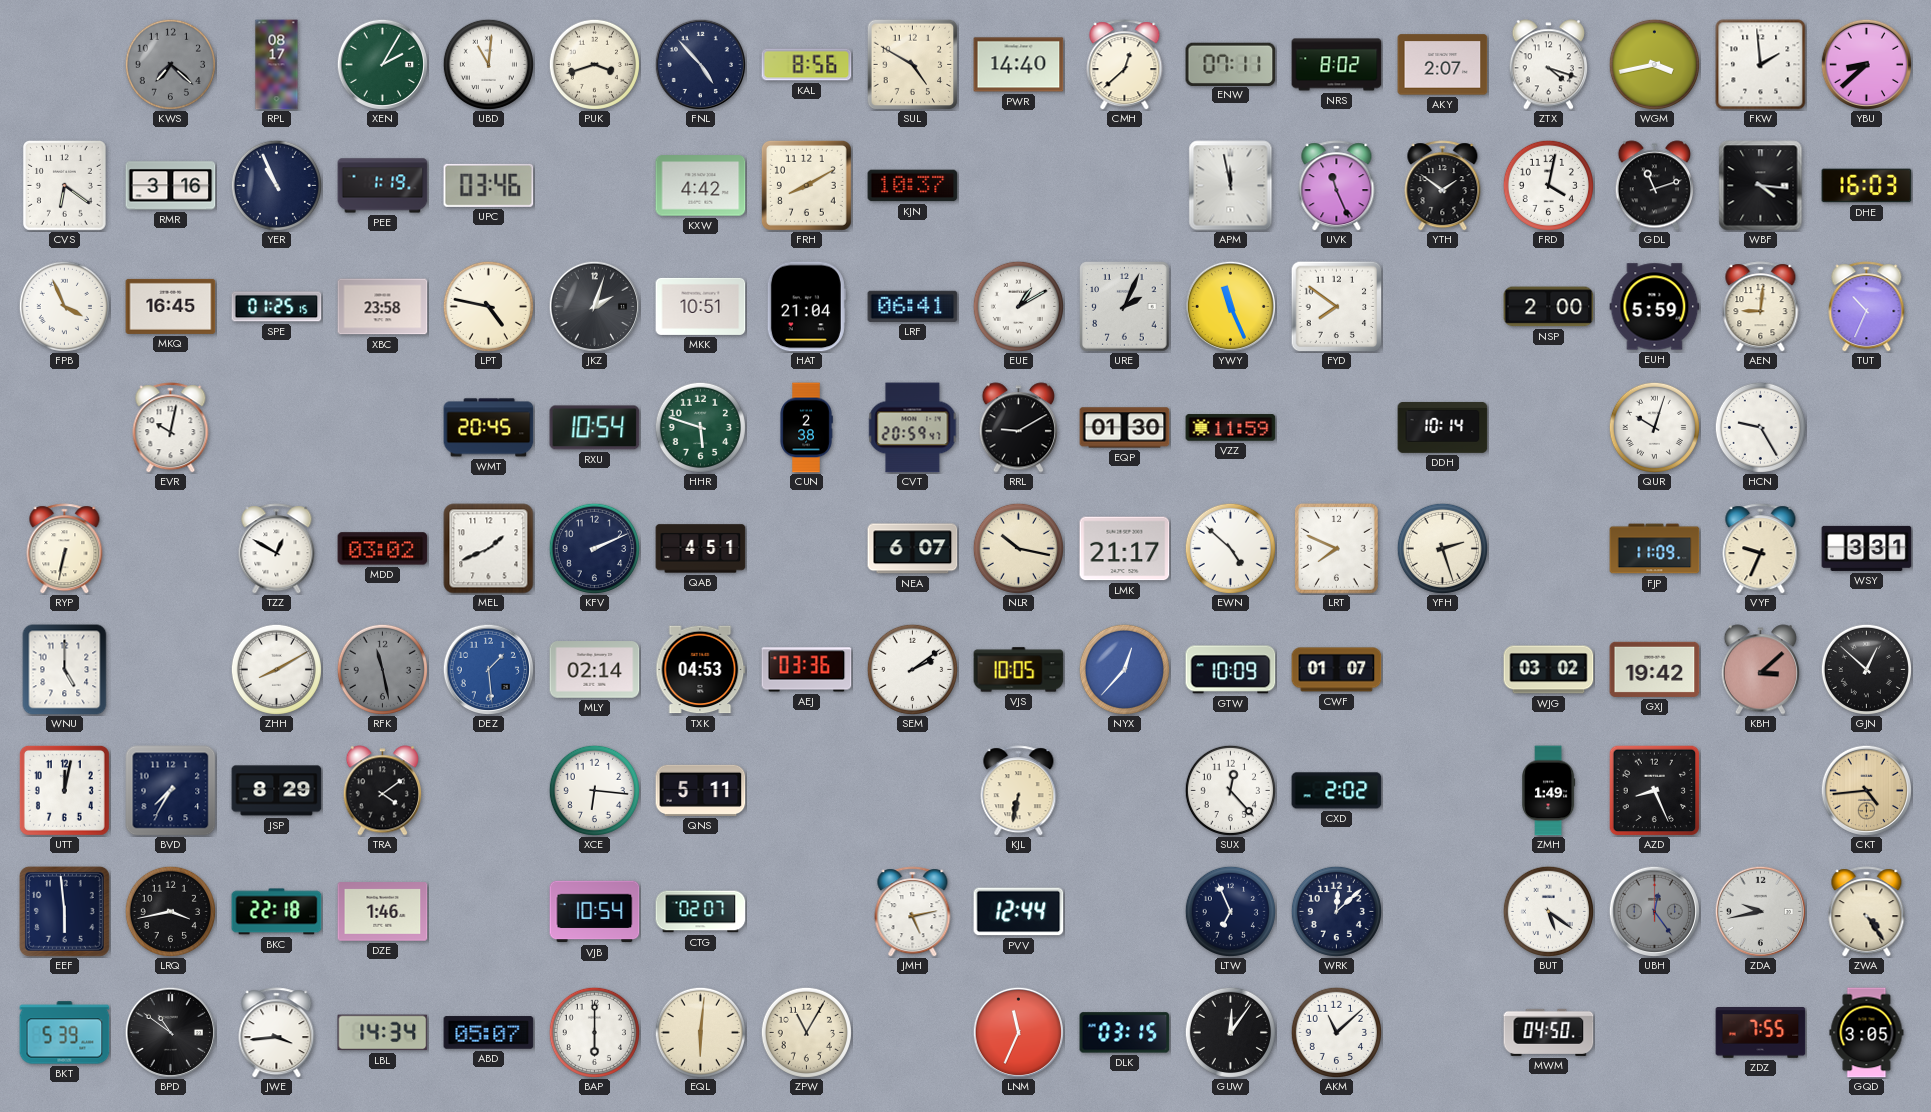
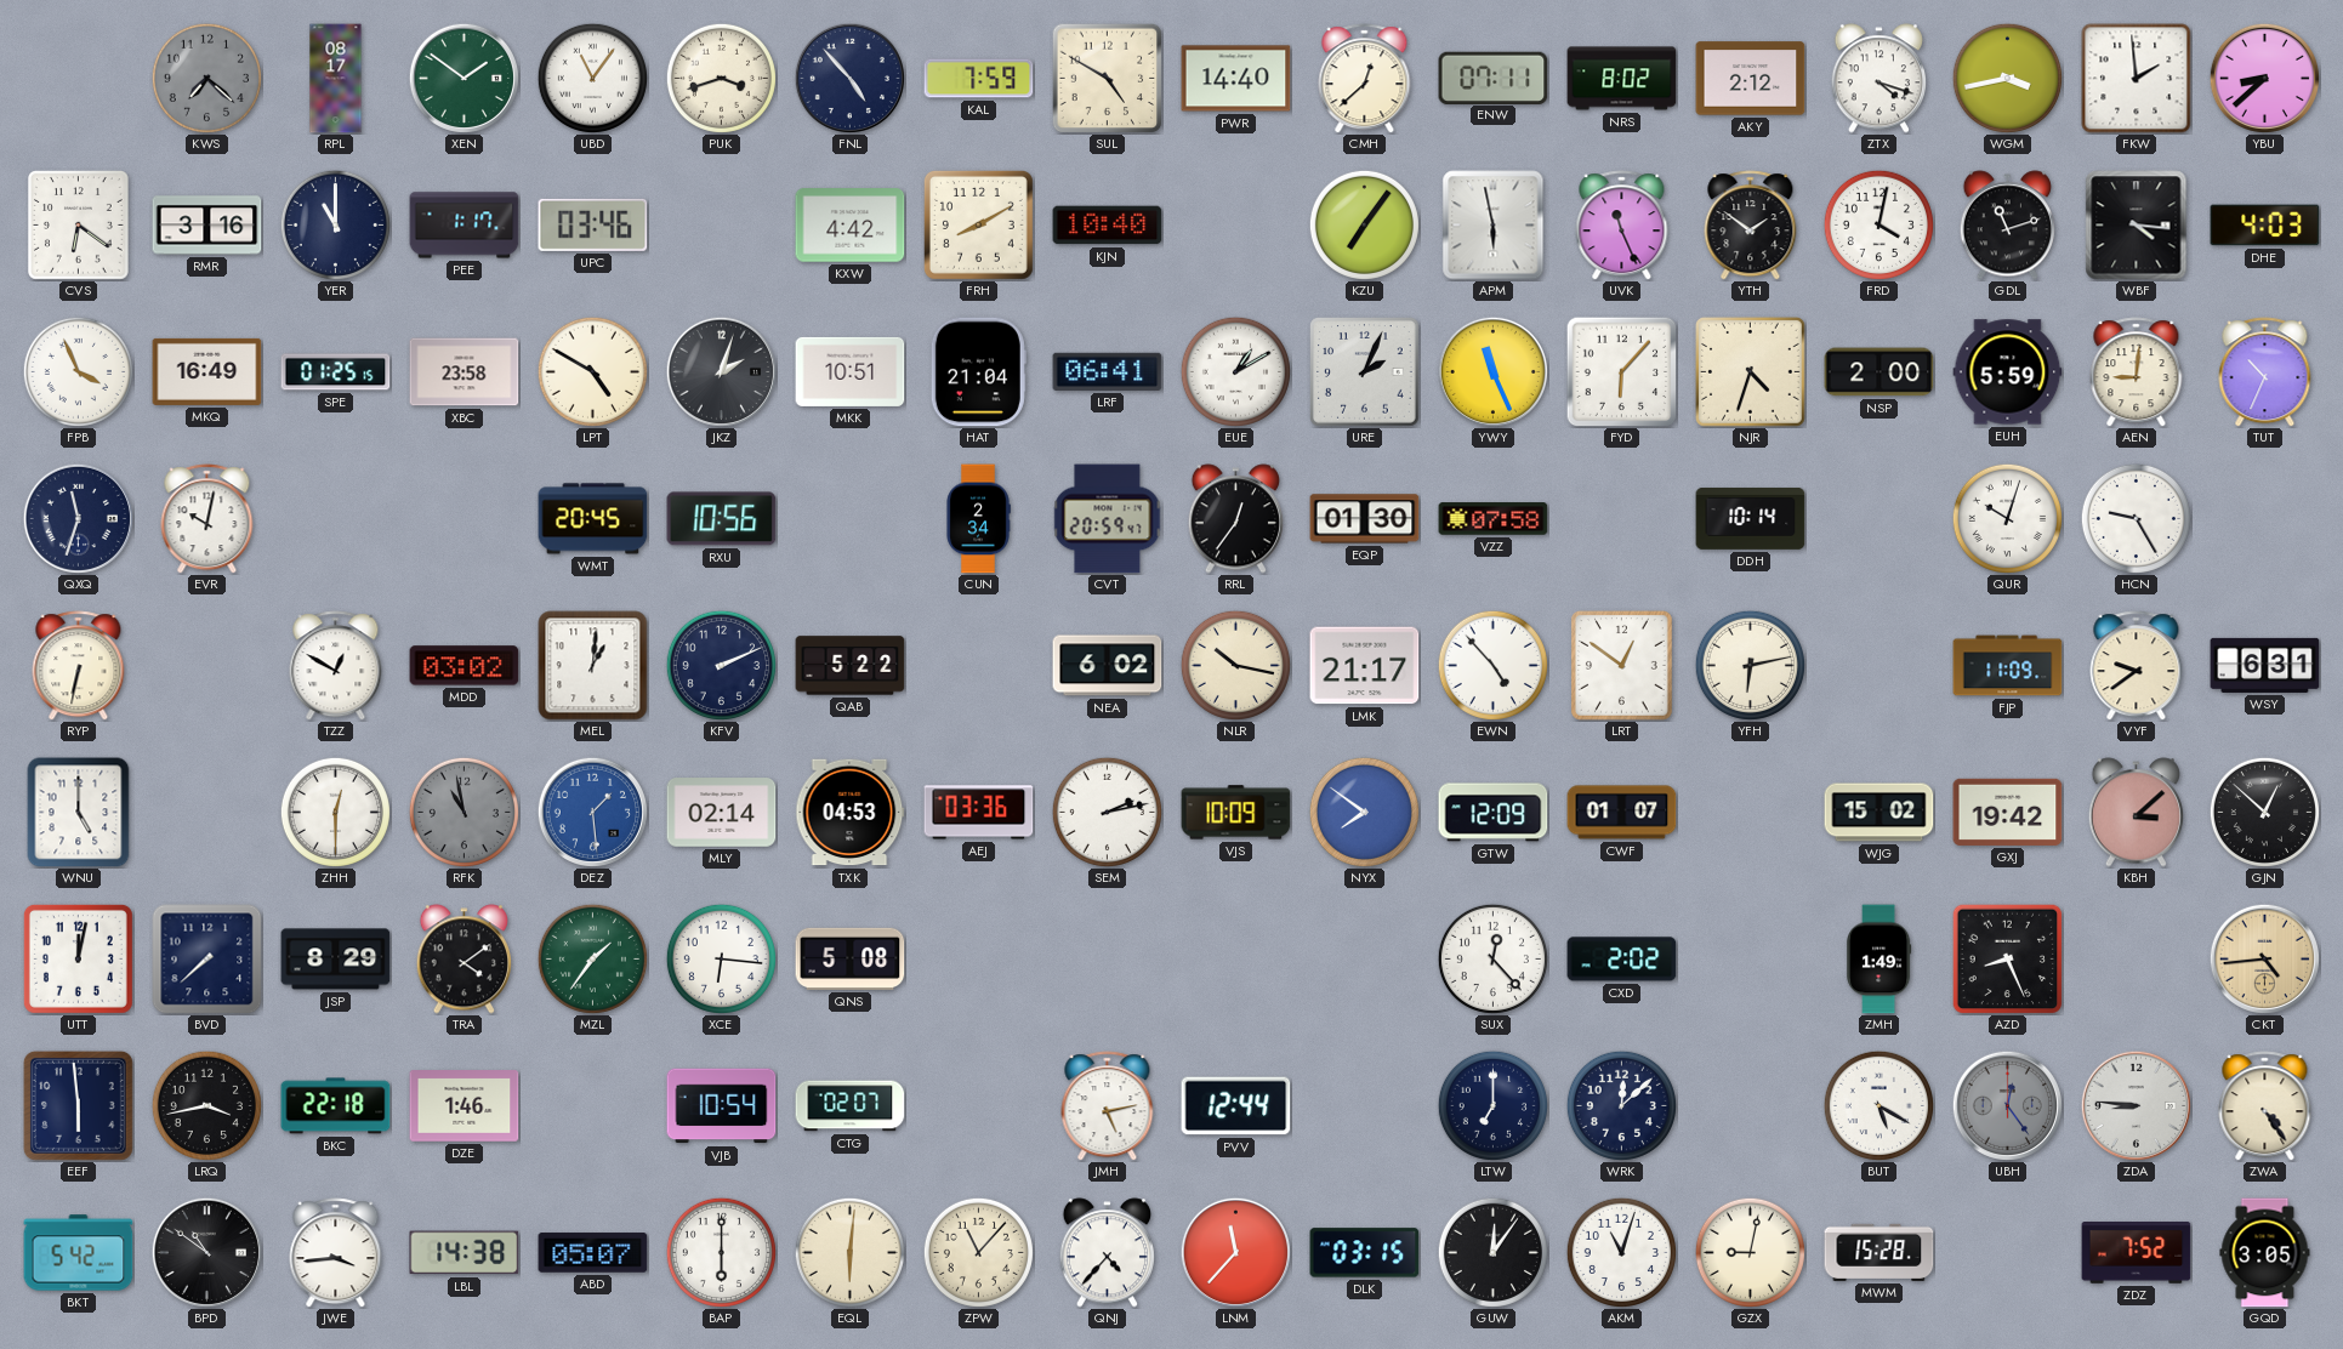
XEN: 2:05 -> 1:51 (464, 78)
UBD: 11:01 -> 11:06 (592, 78)
KAL: 8:56 -> 7:59 (979, 79)
AKY: 2:07 -> 2:12 (1751, 79)
YER: 10:56 -> 11:00 (335, 224)
PEE: 1:19 -> 1:17 (465, 226)
KJN: 10:37 -> 10:40 (1108, 226)
KZU: none -> 7:06 (1364, 224)
APM: 11:58 -> 5:58 (1494, 226)
DHE: 16:03 -> 4:03 (2265, 226)
MKQ: 16:45 -> 16:49 (207, 371)
LPT: 4:47 -> 4:50 (592, 371)
FYD: 7:51 -> 6:07 (1621, 371)
NJR: none -> 4:33 (1751, 372)
QXQ: none -> 11:33 (78, 518)
RXU: 10:54 -> 10:56 (722, 519)
HHR: 5:48 -> none (700, 427)
CUN: 2:38 -> 2:34 (978, 519)
RRL: 9:10 -> 12:36 (1235, 519)
VZZ: 11:59 -> 07:58 (1494, 519)
MEL: 1:41 -> 1:01 (593, 666)
QAB: 4:51 -> 5:22 (851, 666)
NEA: 6:07 -> 6:02 (1108, 666)
EWN: 4:52 -> 4:53 (1492, 665)
LRT: 7:49 -> 12:51 (1621, 665)
YFH: 2:27 -> 6:13 (1750, 665)
VYF: 9:34 -> 9:39 (2137, 666)
WSY: 3:31 -> 6:31 (2265, 665)
ZHH: 8:10 -> 12:30 (335, 812)
RFK: 11:28 -> 10:58 (464, 812)
SEM: 2:09 -> 2:13 (1107, 812)
VJS: 10:05 -> 10:09 (1236, 813)
NYX: 12:37 -> 7:51 (1364, 812)
GTW: 10:09 -> 12:09 (1494, 813)
WJG: 03:02 -> 15:02 (1879, 813)
BVD: 7:35 -> 7:38 (207, 960)
MZL: none -> 1:36 (592, 958)
QNS: 5:11 -> 5:08 (851, 958)
KJL: 6:32 -> none (1019, 791)
LTW: 6:56 -> 7:00 (1492, 1105)
BUT: 5:21 -> 5:20 (1878, 1105)
ZDA: 9:43 -> 8:46 (2136, 1105)
BKT: 5:39 -> 5:42 (79, 1253)
LBL: 14:34 -> 14:38 (465, 1253)
ZPW: 11:05 -> 11:07 (978, 1252)
QNJ: none -> 4:37 (1107, 1253)
LNM: 11:34 -> 11:37 (1235, 1252)
AKM: 11:08 -> 11:03 (1621, 1252)
GZX: none -> 9:02 (1750, 1252)
MWM: 04:50 -> 15:28 (1879, 1252)
ZDZ: 7:55 -> 7:52 (2137, 1253)
